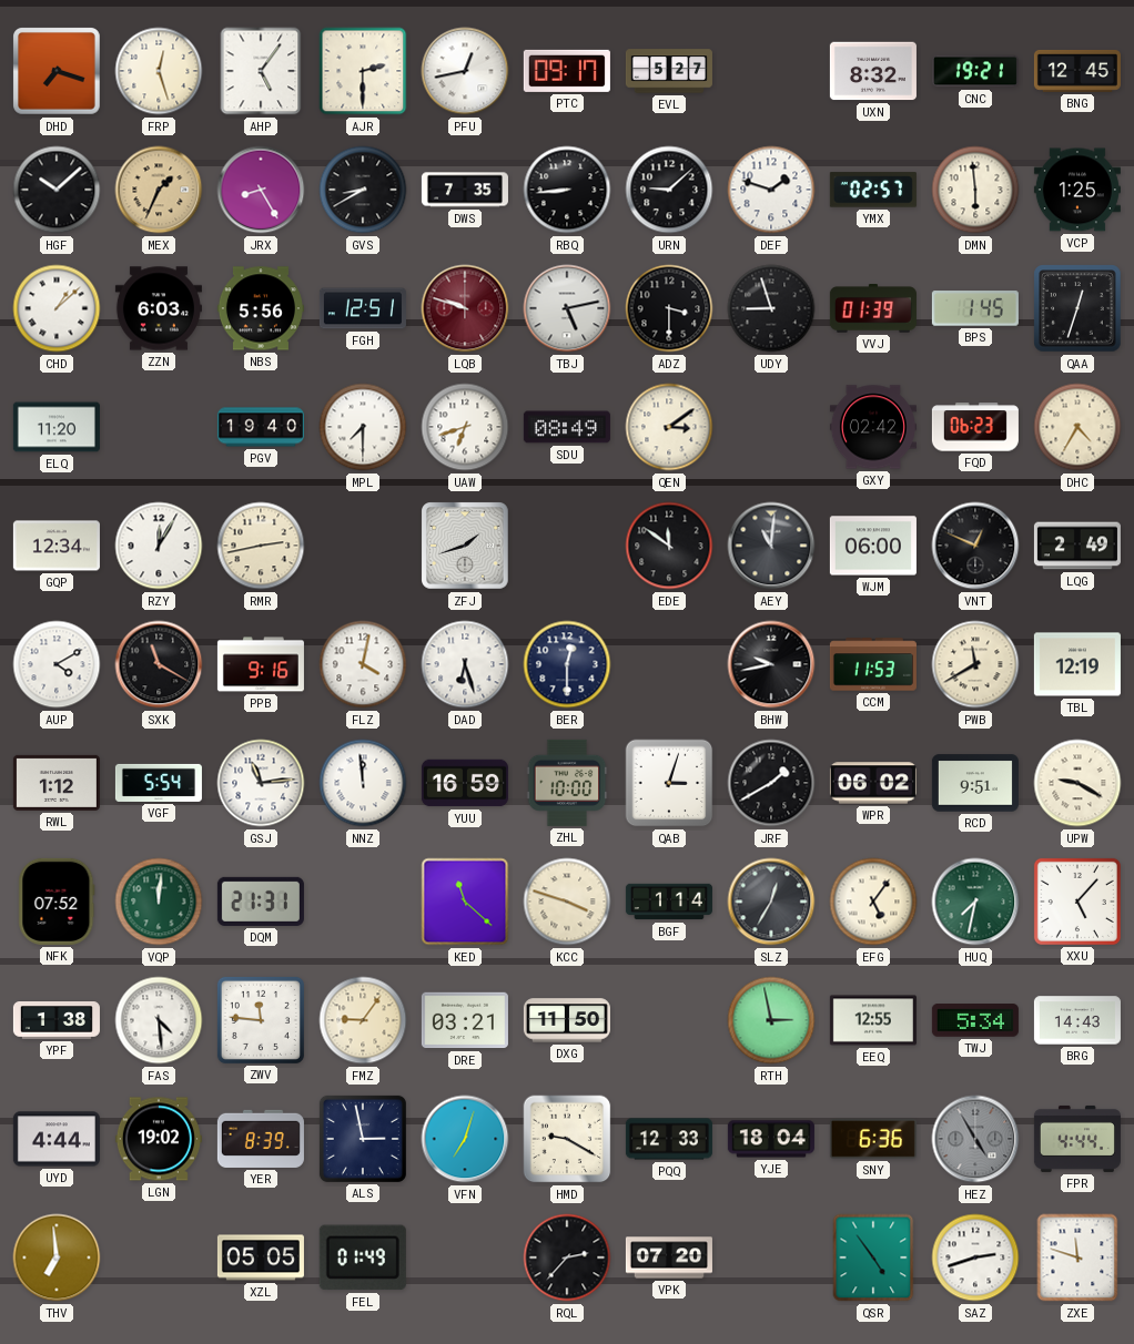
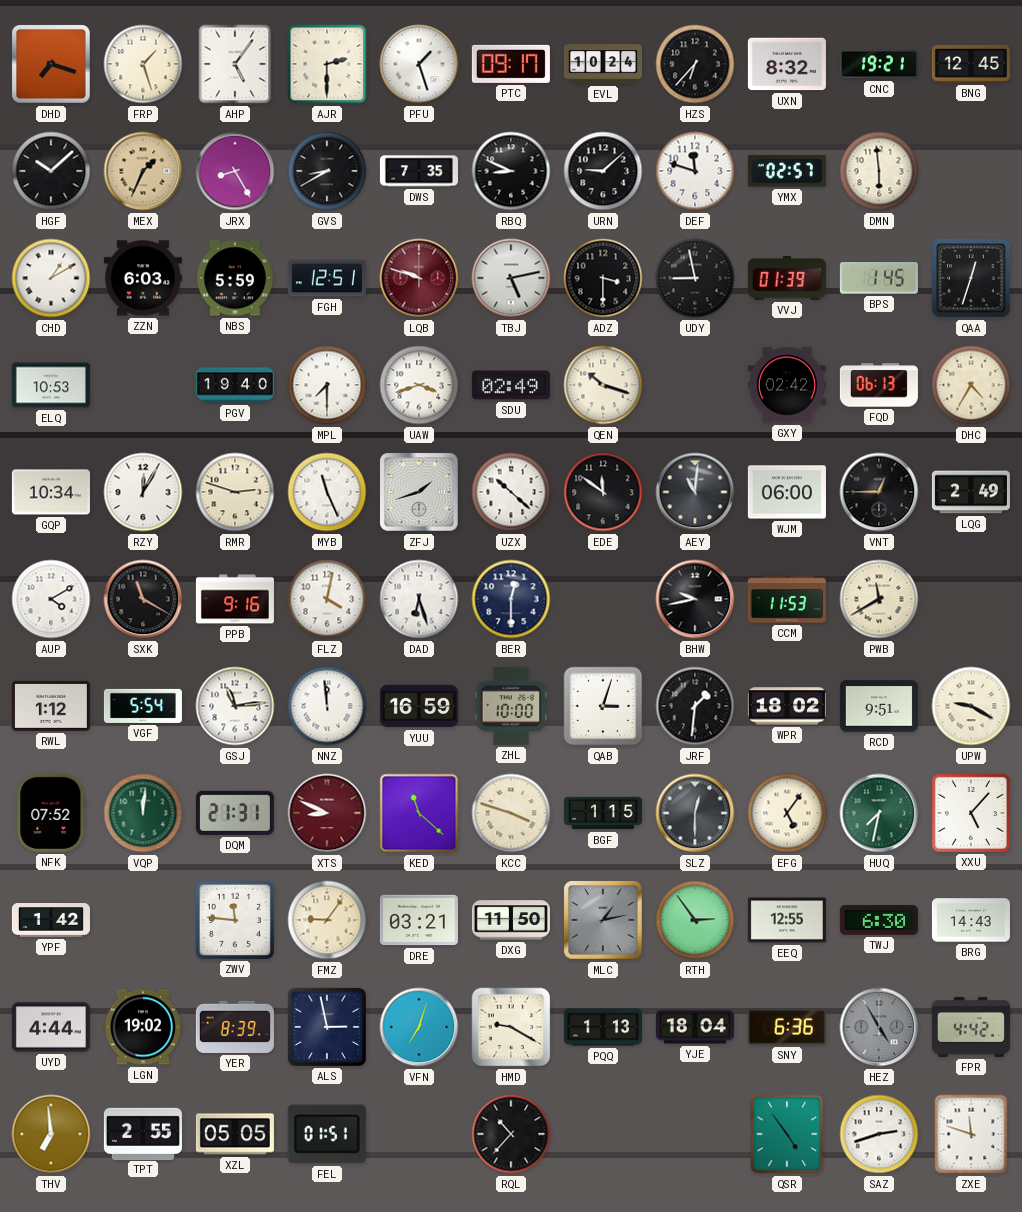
FRP: 12:27 -> 1:27 (143, 64)
PFU: 12:43 -> 1:27 (419, 64)
EVL: 5:27 -> 10:24 (603, 64)
HZS: none -> 6:37 (695, 64)
RBQ: 8:44 -> 8:49 (511, 171)
DEF: 1:48 -> 11:48 (695, 171)
VCP: 1:25 -> none (1077, 190)
CHD: 1:08 -> 1:10 (51, 278)
NBS: 5:56 -> 5:59 (235, 278)
UDY: 8:57 -> 8:58 (695, 278)
ELQ: 11:20 -> 10:53 (51, 385)
UAW: 6:42 -> 3:42 (419, 385)
SDU: 08:49 -> 02:49 (511, 385)
QEN: 3:09 -> 10:18 (603, 385)
FQD: 06:23 -> 06:13 (879, 385)
GQP: 12:34 -> 10:34 (51, 492)
RMR: 2:43 -> 2:48 (235, 492)
MYB: none -> 11:26 (327, 492)
UZX: none -> 10:22 (511, 492)
VNT: 12:49 -> 12:45 (879, 492)
TBL: 12:19 -> none (1077, 664)
JRF: 1:40 -> 1:31 (695, 706)
WPR: 06:02 -> 18:02 (787, 706)
XTS: none -> 8:49 (327, 813)
BGF: 1:14 -> 1:15 (603, 813)
SLZ: 12:35 -> 12:30 (695, 813)
YPF: 1:38 -> 1:42 (51, 920)
FAS: 4:29 -> none (159, 1020)
MLC: none -> 1:13 (604, 921)
RTH: 2:58 -> 2:54 (695, 920)
TWJ: 5:34 -> 6:30 (879, 920)
PQQ: 12:33 -> 1:13 (603, 1027)
FPR: 4:44 -> 4:42 (971, 1027)
TPT: none -> 2:55 (143, 1133)
FEL: 01:49 -> 01:51 (327, 1134)
RQL: 2:37 -> 10:37 (511, 1134)
VPK: 07:20 -> none (669, 1258)
